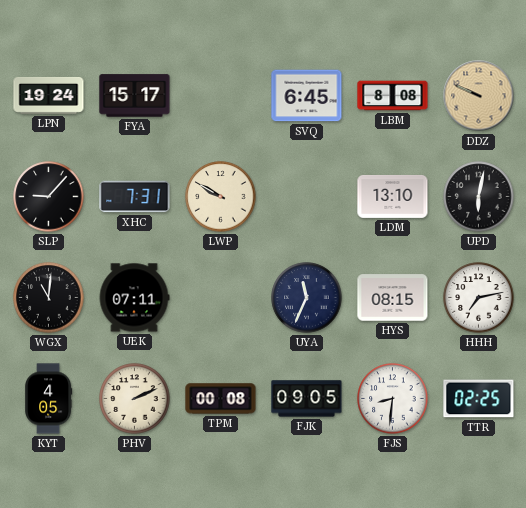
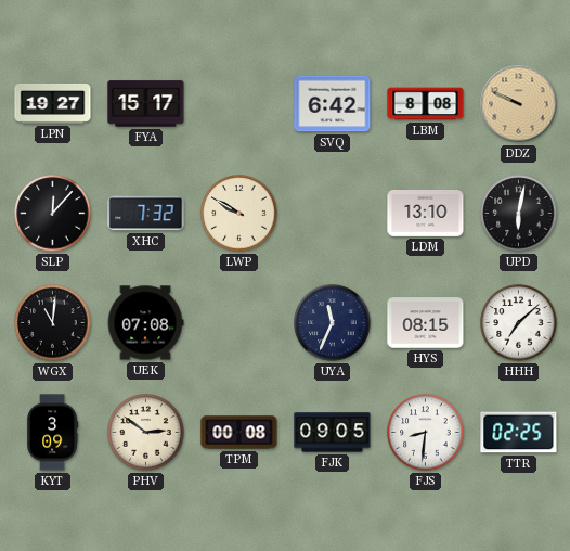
LPN: 19:24 -> 19:27 (53, 103)
SVQ: 6:45 -> 6:42 (333, 104)
SLP: 9:07 -> 12:07 (53, 214)
XHC: 7:31 -> 7:32 (146, 214)
UEK: 07:11 -> 07:08 (145, 323)
HHH: 7:13 -> 7:08 (519, 323)
KYT: 4:05 -> 3:09 (53, 433)
PHV: 2:11 -> 2:51 (146, 433)
